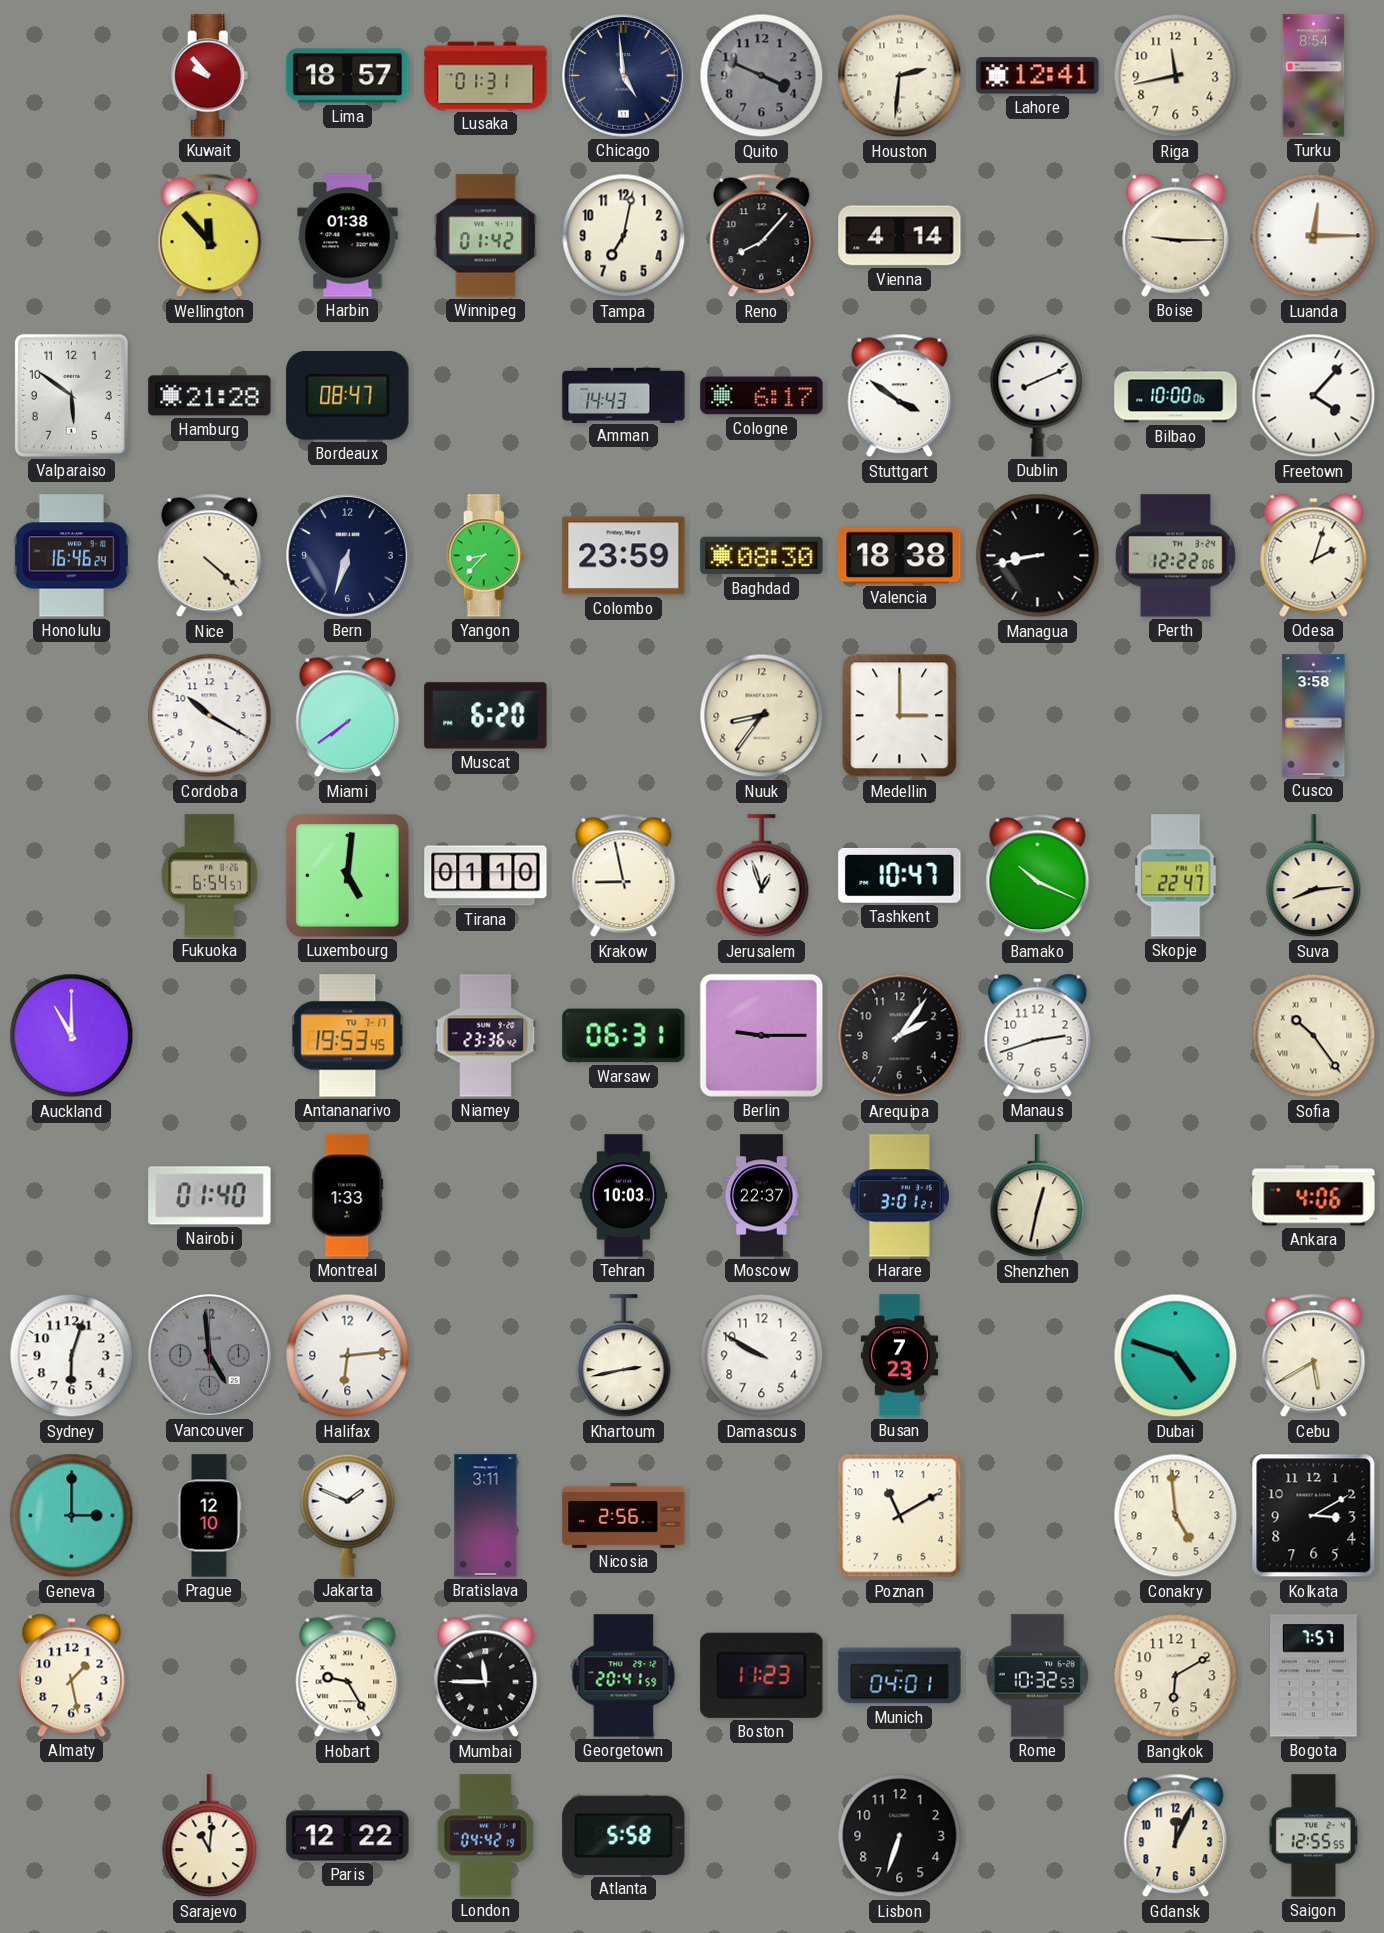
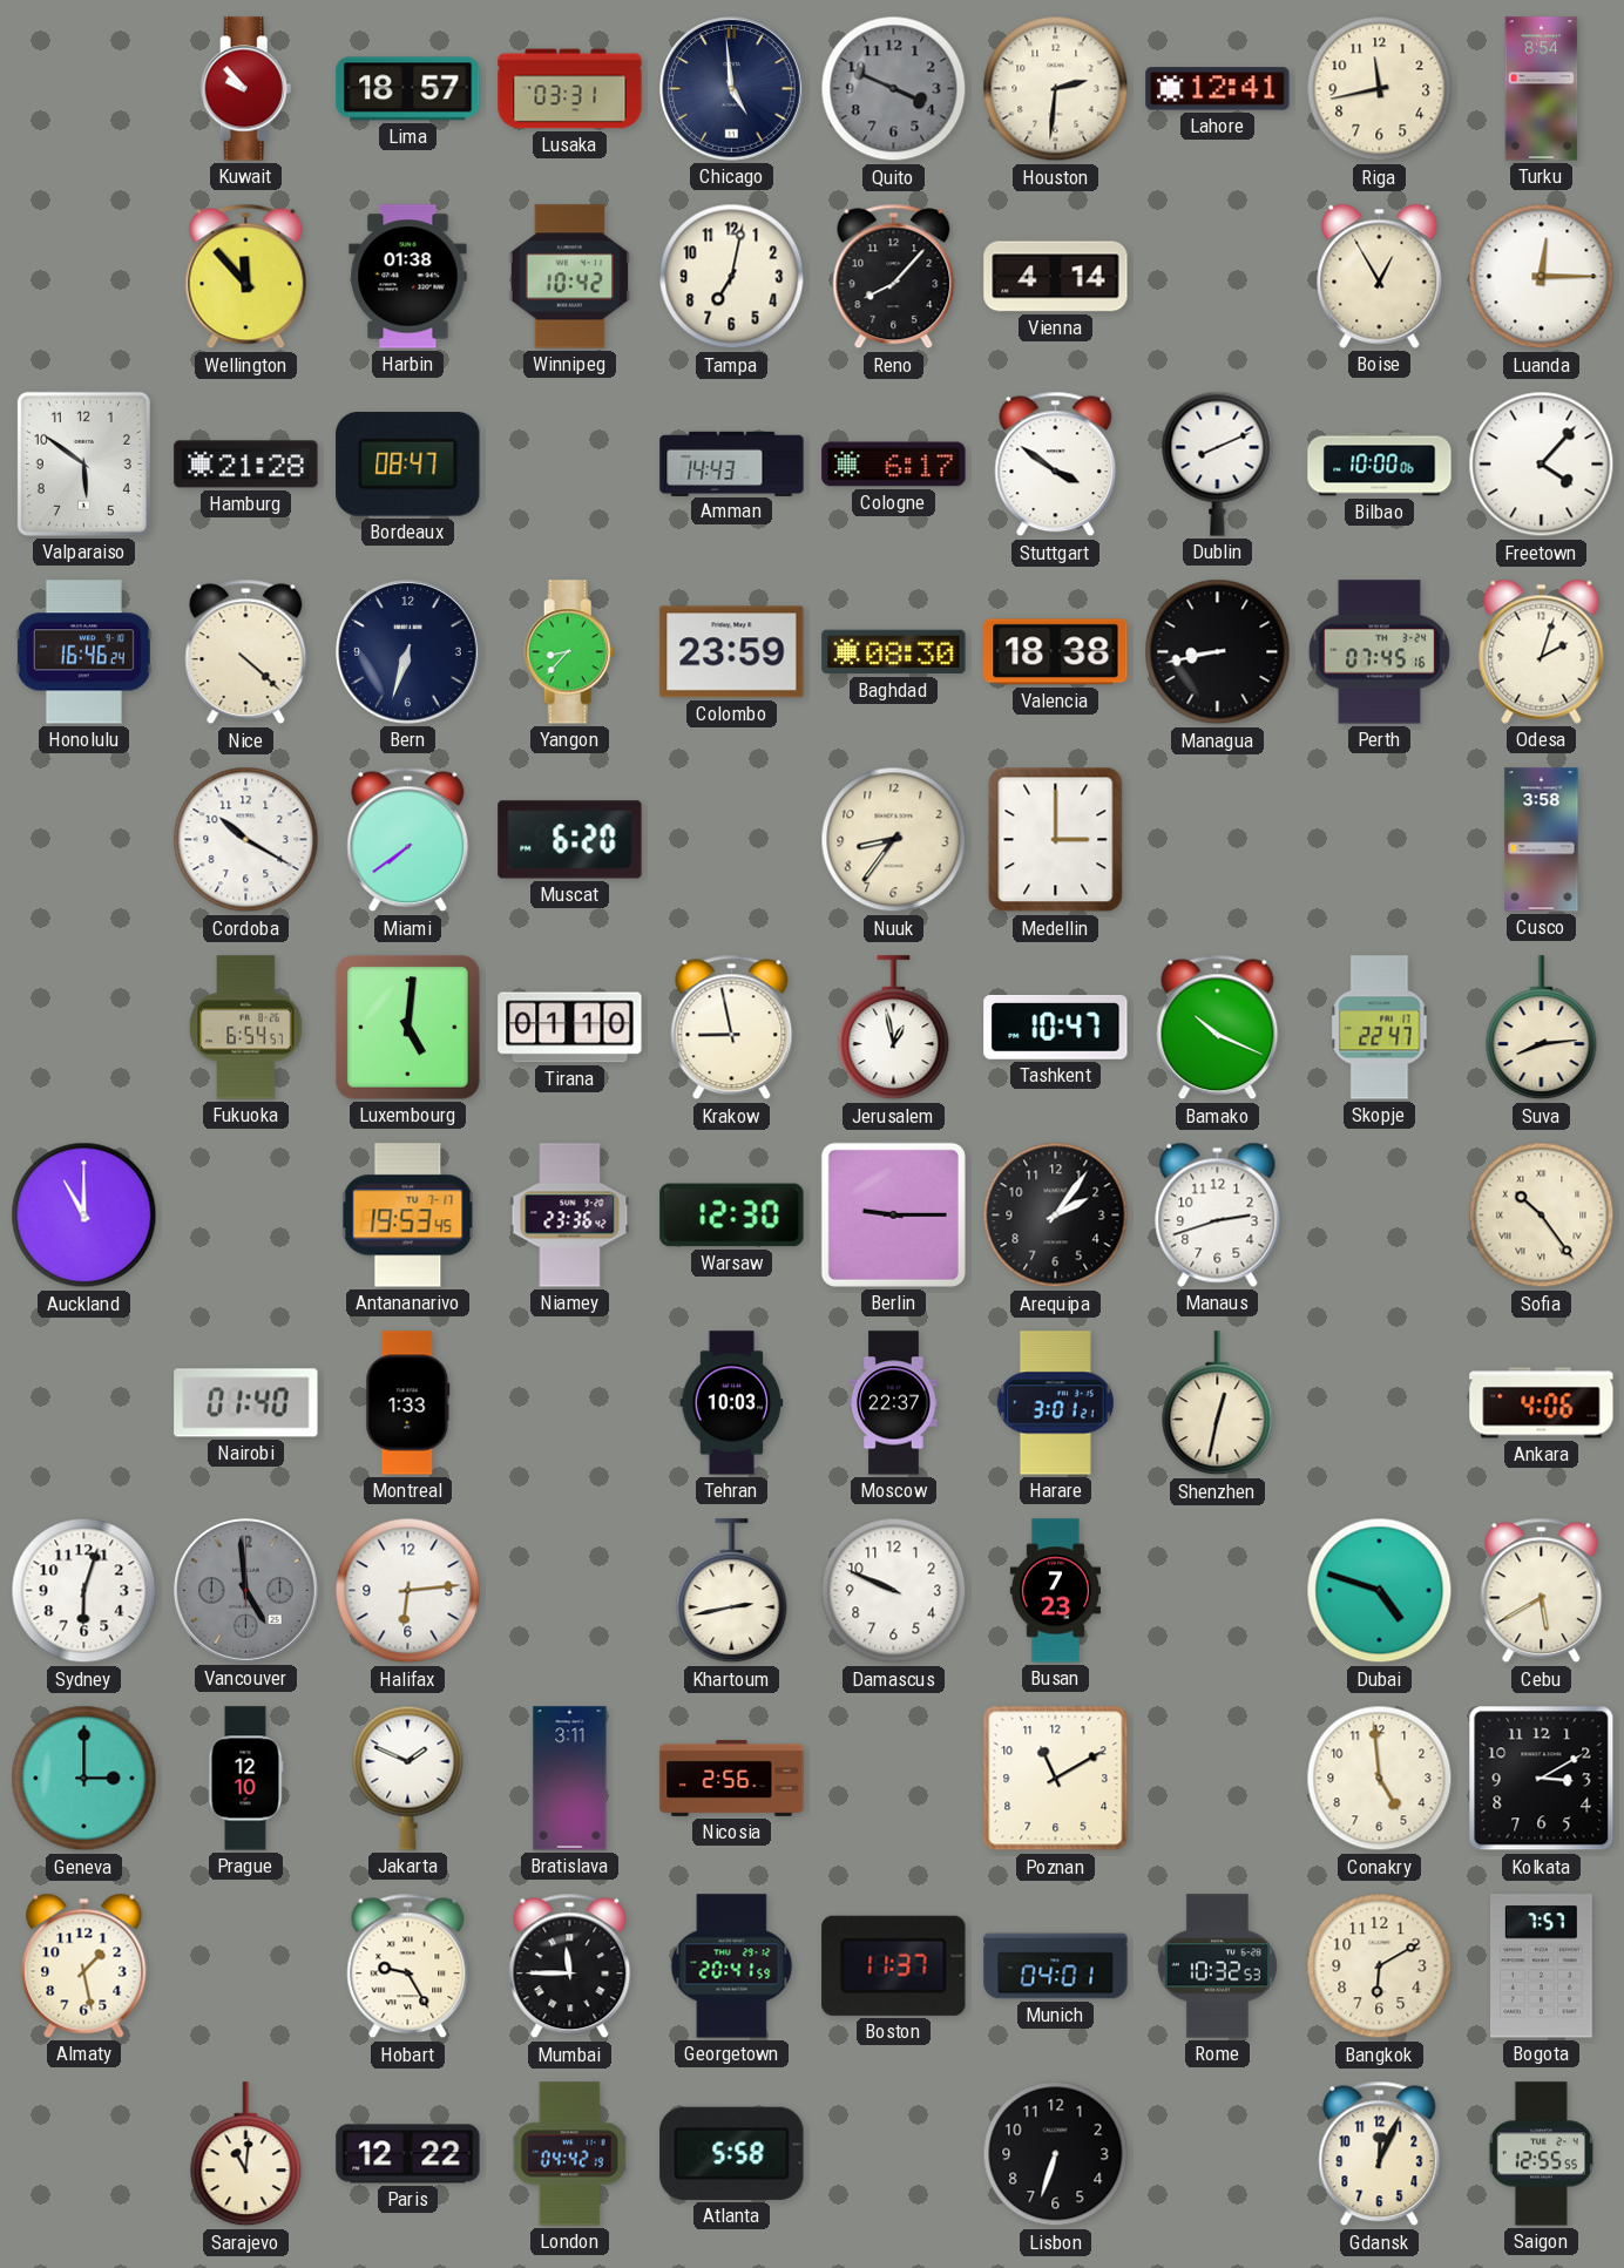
Lusaka: 01:31 -> 03:31 (570, 89)
Winnipeg: 01:42 -> 10:42 (569, 277)
Boise: 9:15 -> 12:55 (1380, 276)
Perth: 12:22 -> 07:45 (1379, 652)
Jerusalem: 12:57 -> 12:58 (894, 1028)
Warsaw: 06:31 -> 12:30 (732, 1216)
Damascus: 9:50 -> 9:49 (894, 1591)
Boston: 11:23 -> 11:37 (894, 1965)
